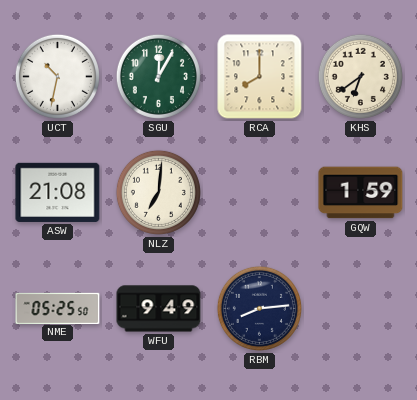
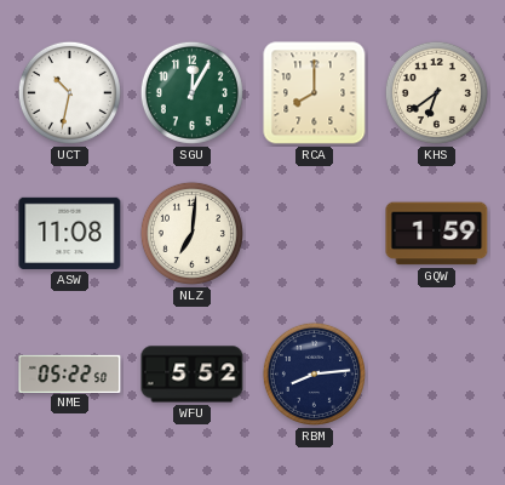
ASW: 21:08 -> 11:08 (70, 233)
NME: 05:25 -> 05:22 (70, 373)
WFU: 9:49 -> 5:52 (193, 375)
